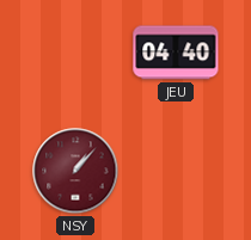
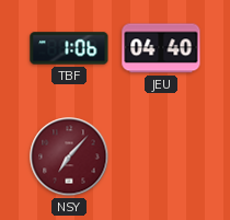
TBF: none -> 1:06 (69, 48)
NSY: 1:07 -> 7:07 (69, 157)
